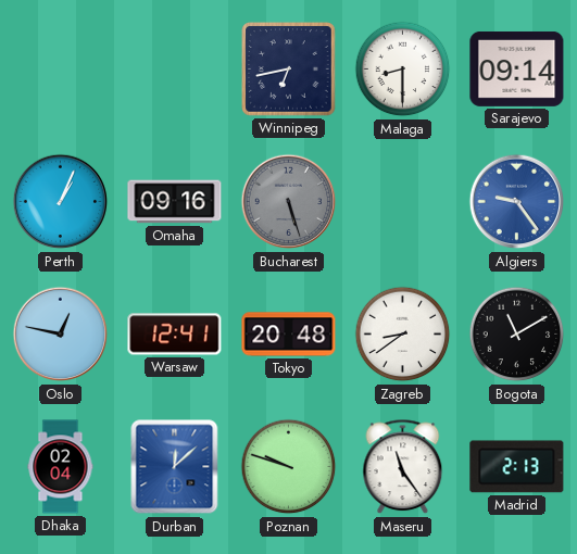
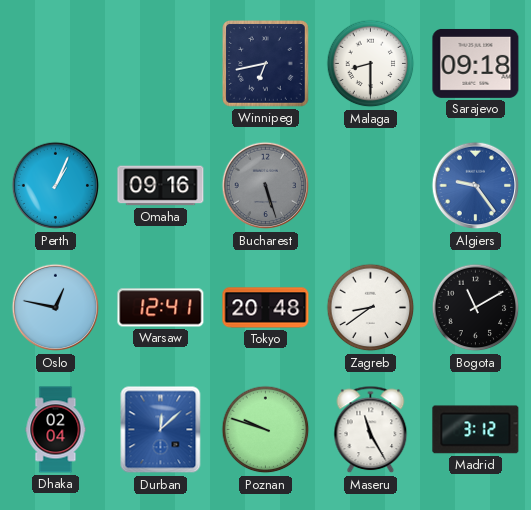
Sarajevo: 09:14 -> 09:18 (476, 63)
Maseru: 11:24 -> 11:25 (371, 430)
Madrid: 2:13 -> 3:12 (476, 430)
